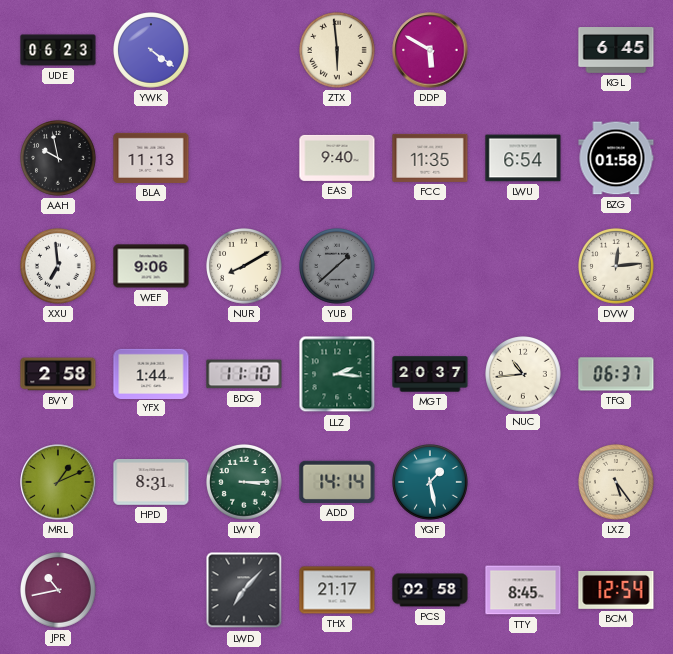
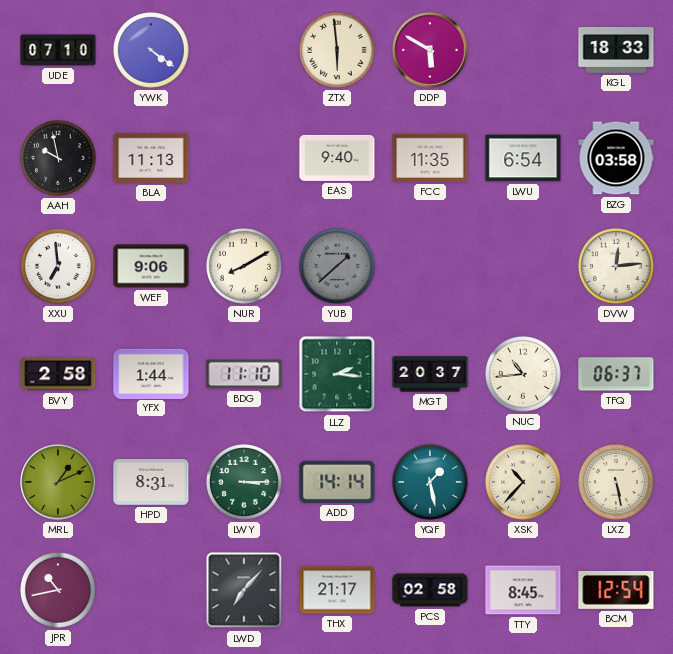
UDE: 06:23 -> 07:10 (58, 50)
KGL: 6:45 -> 18:33 (616, 51)
BZG: 01:58 -> 03:58 (616, 158)
XSK: none -> 10:37 (524, 483)
LXZ: 5:24 -> 5:28 (617, 483)
